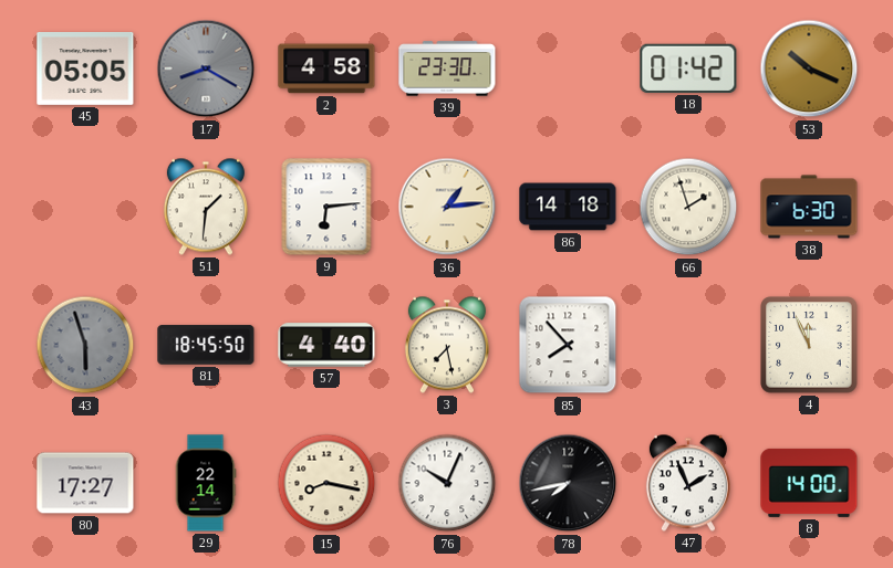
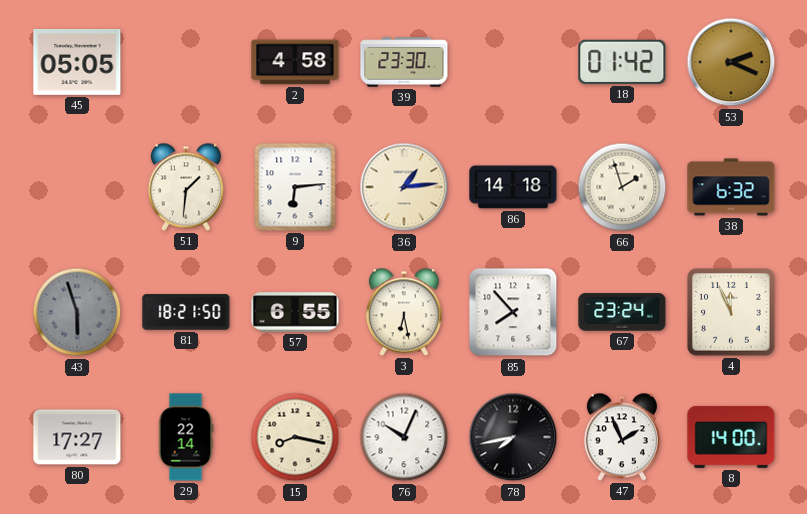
17: 8:20 -> none (206, 69)
53: 10:19 -> 2:19 (731, 62)
38: 6:30 -> 6:32 (731, 187)
81: 18:45 -> 18:21 (186, 312)
57: 4:40 -> 6:55 (295, 312)
3: 7:28 -> 6:28 (404, 312)
67: none -> 23:24 (622, 312)
